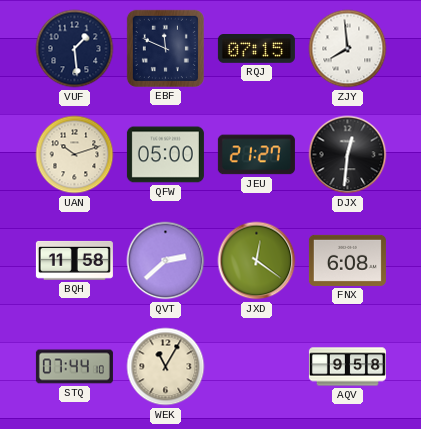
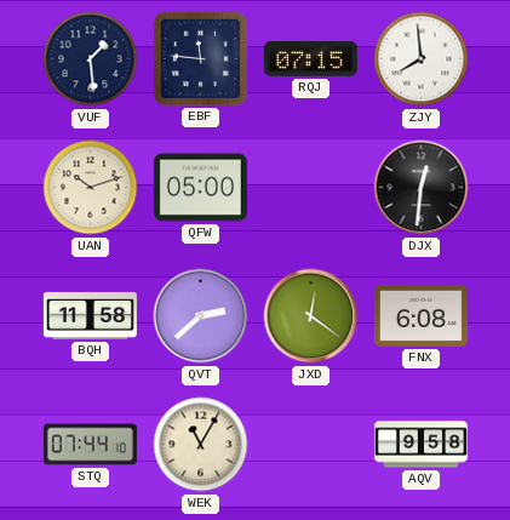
EBF: 11:49 -> 11:46 (200, 58)
JEU: 21:27 -> none (256, 155)
